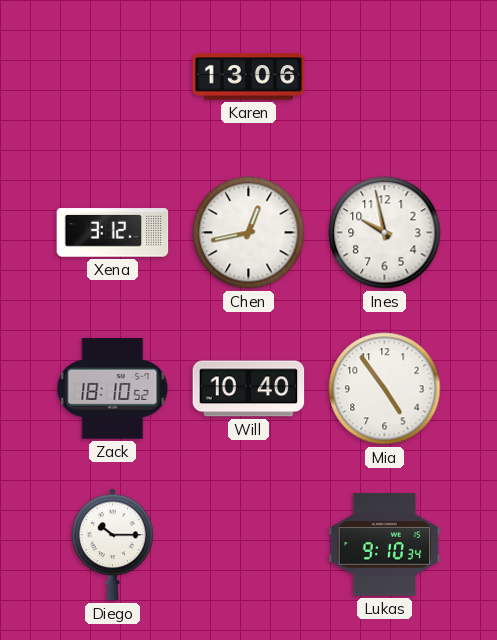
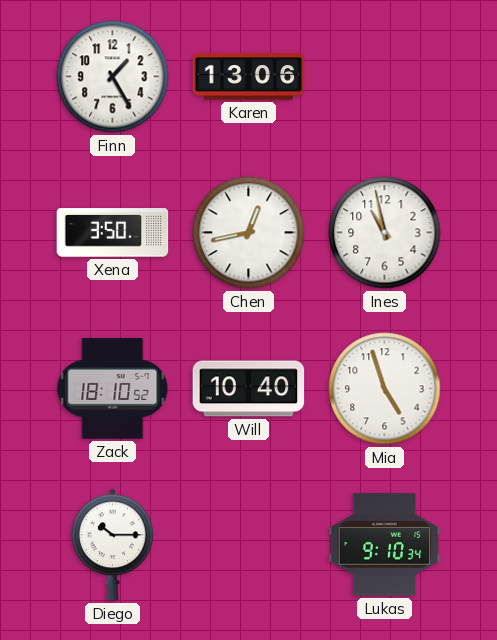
Finn: none -> 1:25 (113, 77)
Xena: 3:12 -> 3:50 (113, 233)
Ines: 9:58 -> 10:58 (385, 233)
Mia: 4:54 -> 4:57 (385, 389)
